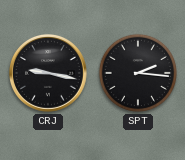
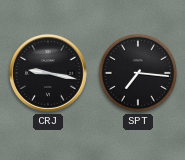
SPT: 2:16 -> 7:16 (138, 73)
